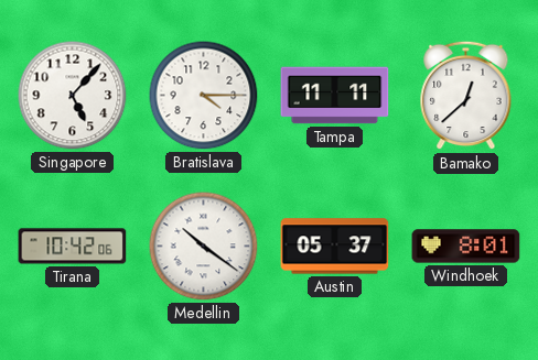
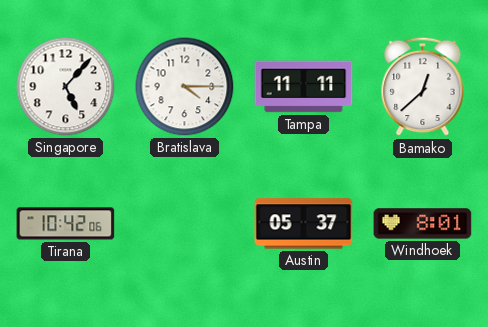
Medellin: 10:21 -> none (204, 247)
